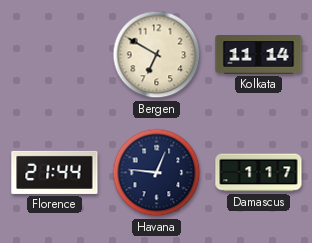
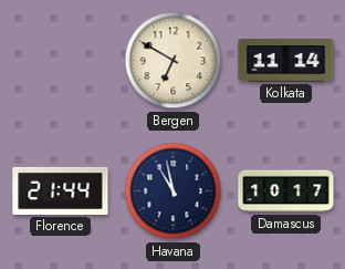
Havana: 12:46 -> 10:58 (174, 192)
Damascus: 1:17 -> 10:17 (286, 192)
